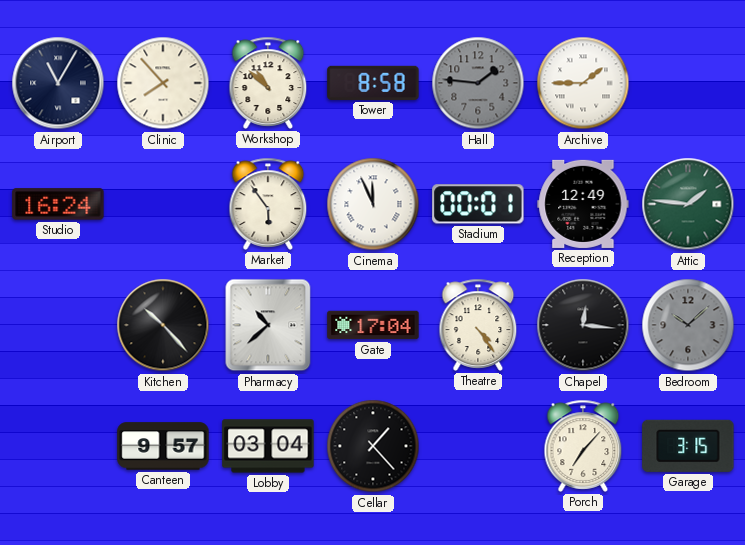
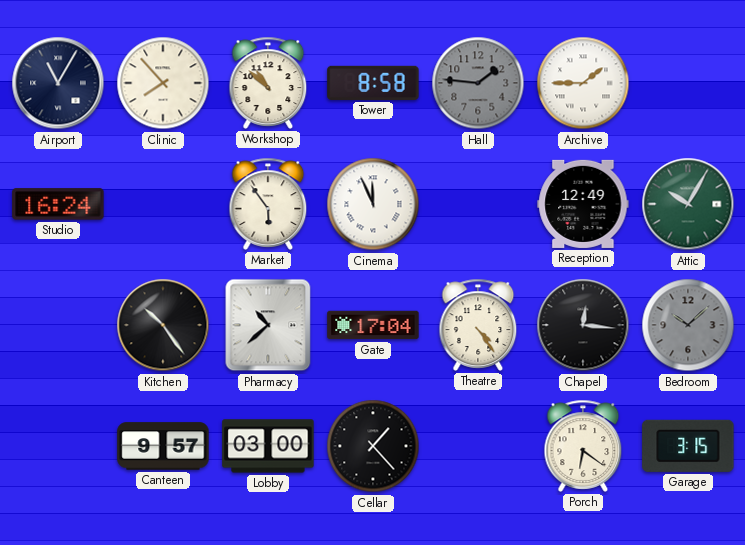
Stadium: 00:01 -> none (478, 204)
Attic: 1:46 -> 10:05 (688, 204)
Kitchen: 10:23 -> 10:24 (163, 325)
Lobby: 03:04 -> 03:00 (268, 446)
Porch: 7:07 -> 6:21 (583, 446)
